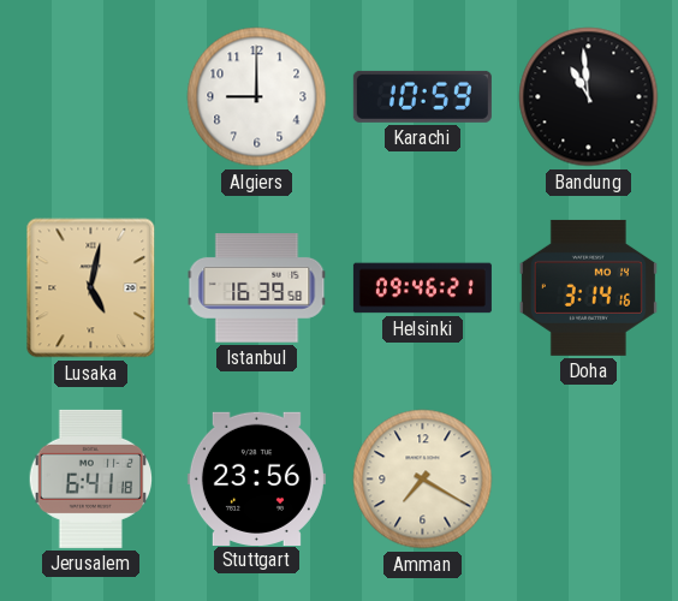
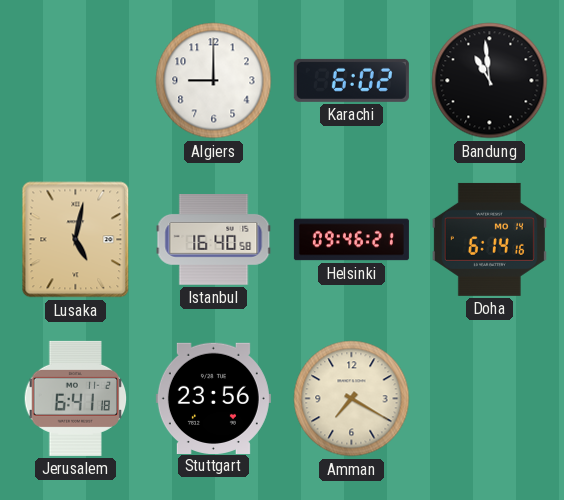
Karachi: 10:59 -> 6:02 (351, 80)
Istanbul: 16:39 -> 16:40 (214, 240)
Doha: 3:14 -> 6:14 (489, 239)
